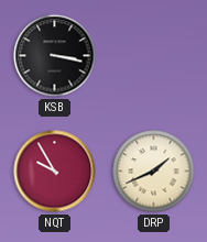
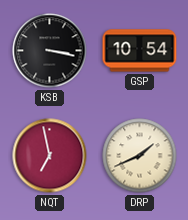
GSP: none -> 10:54 (140, 51)
NQT: 9:55 -> 6:58 (50, 156)
